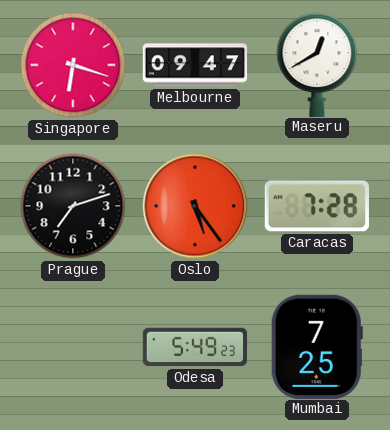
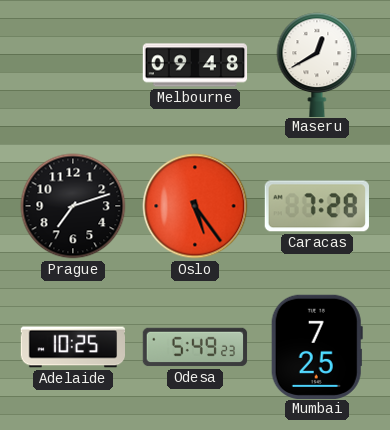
Singapore: 6:18 -> none (73, 65)
Melbourne: 09:47 -> 09:48 (195, 65)
Adelaide: none -> 10:25 (73, 347)
